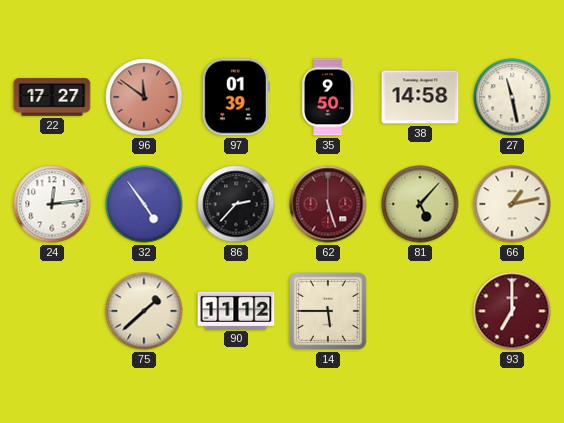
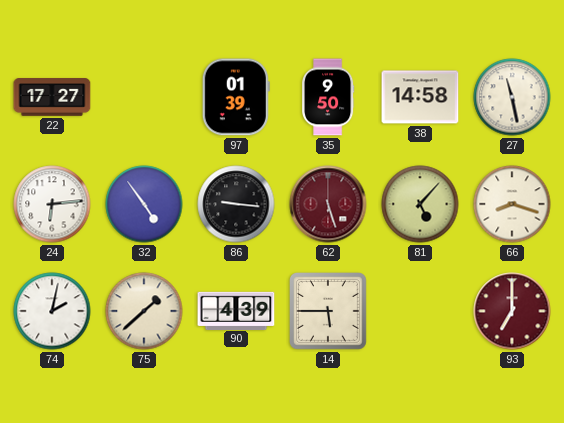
96: 11:51 -> none (144, 97)
24: 12:14 -> 6:14 (52, 204)
86: 2:37 -> 9:16 (236, 204)
66: 1:13 -> 8:18 (512, 204)
74: none -> 2:02 (52, 311)
90: 11:12 -> 4:39 (236, 310)
